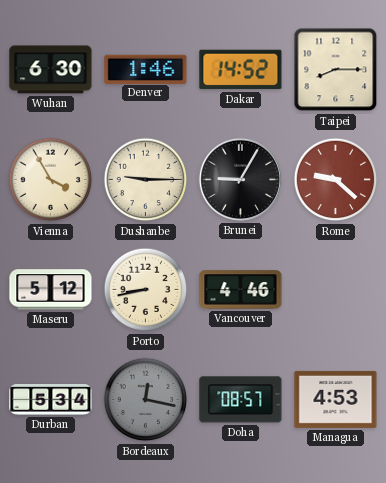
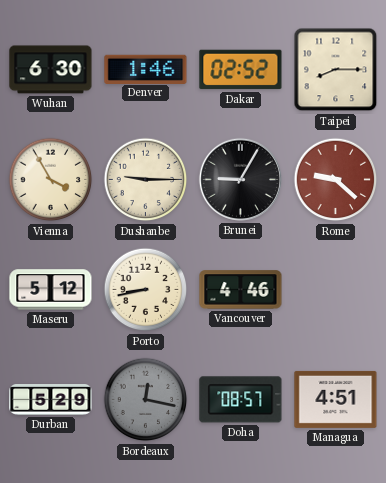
Dakar: 14:52 -> 02:52 (241, 70)
Durban: 5:34 -> 5:29 (51, 400)
Managua: 4:53 -> 4:51 (336, 399)
